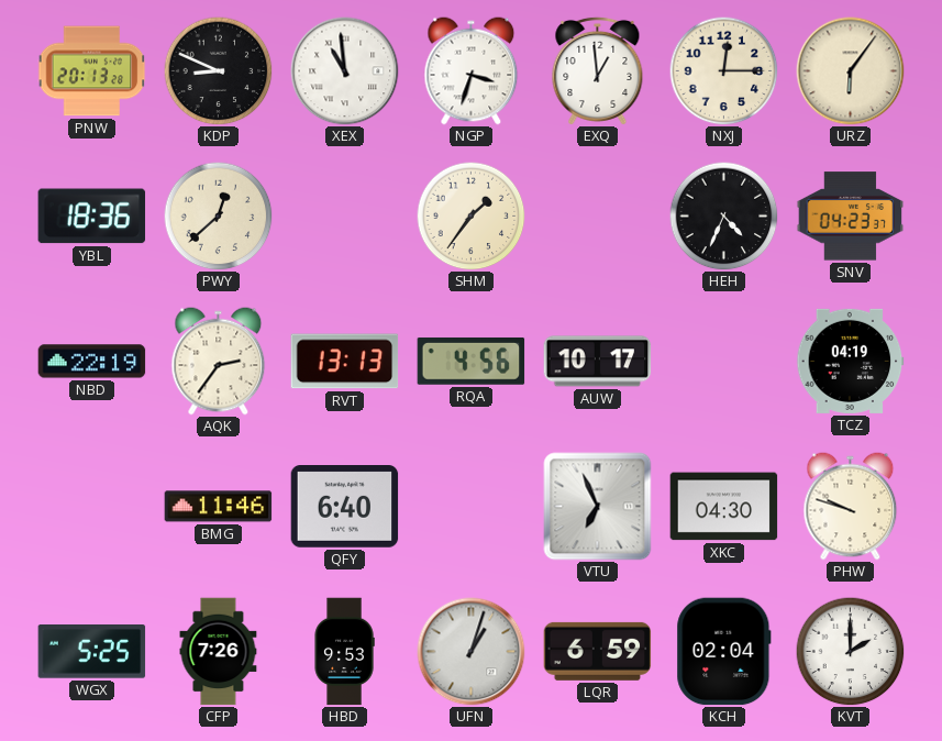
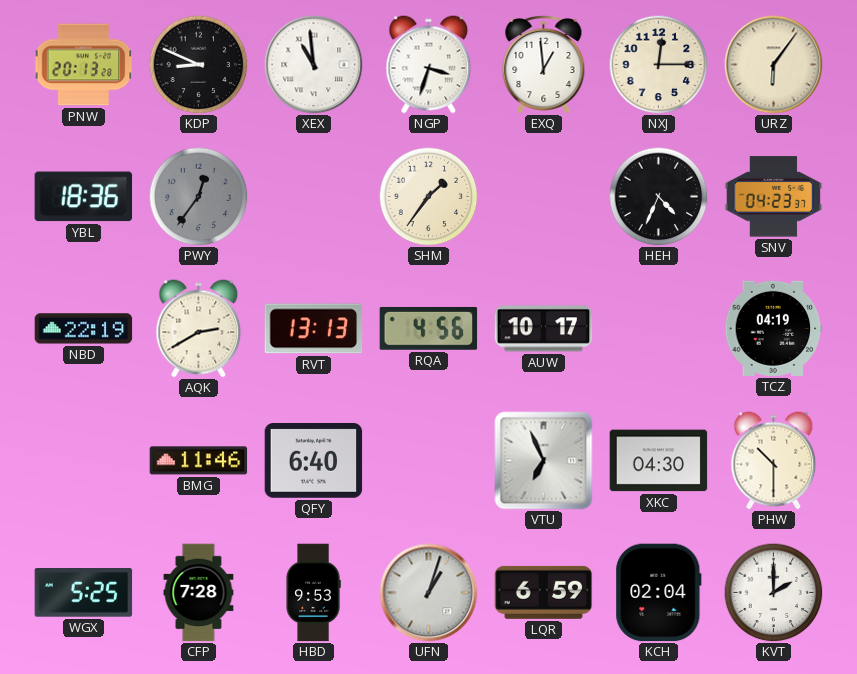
PWY: 12:38 -> 12:36 (199, 197)
PWY dial: cream -> grey (199, 197)
AQK: 2:36 -> 2:40 (199, 329)
PHW: 9:48 -> 10:30 (774, 461)
CFP: 7:26 -> 7:28 (199, 593)
